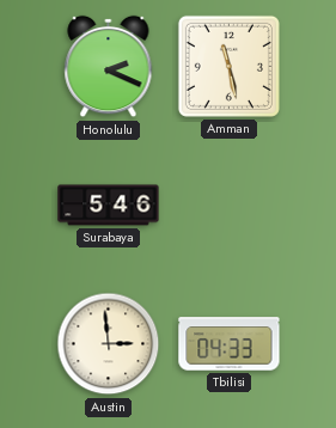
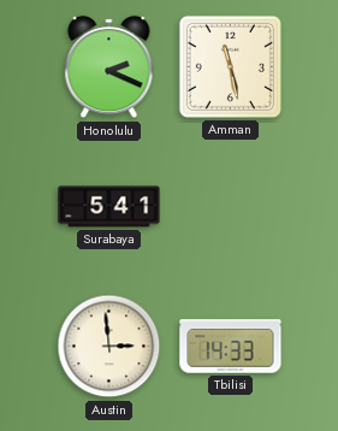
Surabaya: 5:46 -> 5:41 (109, 207)
Tbilisi: 04:33 -> 14:33 (231, 347)
